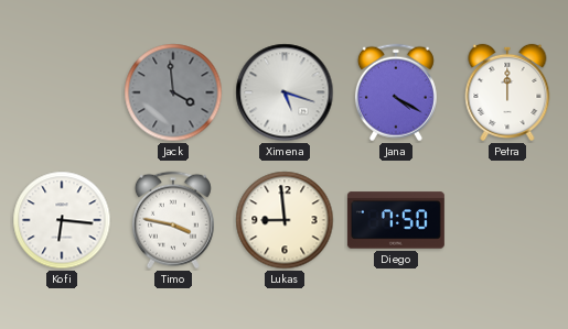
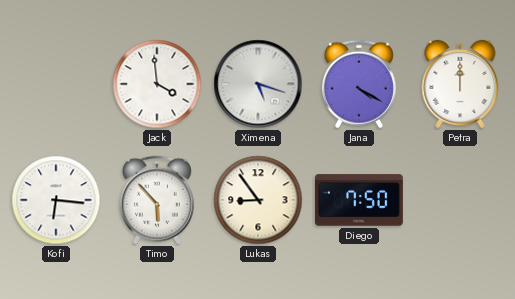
Jack dial: grey -> white (157, 84)
Timo: 3:47 -> 5:53 (157, 200)
Lukas: 8:59 -> 8:54 (258, 200)
